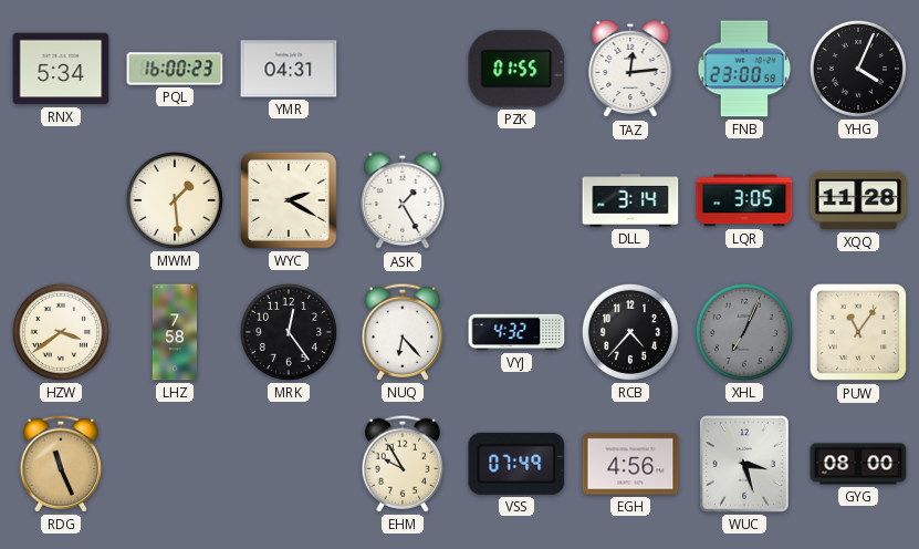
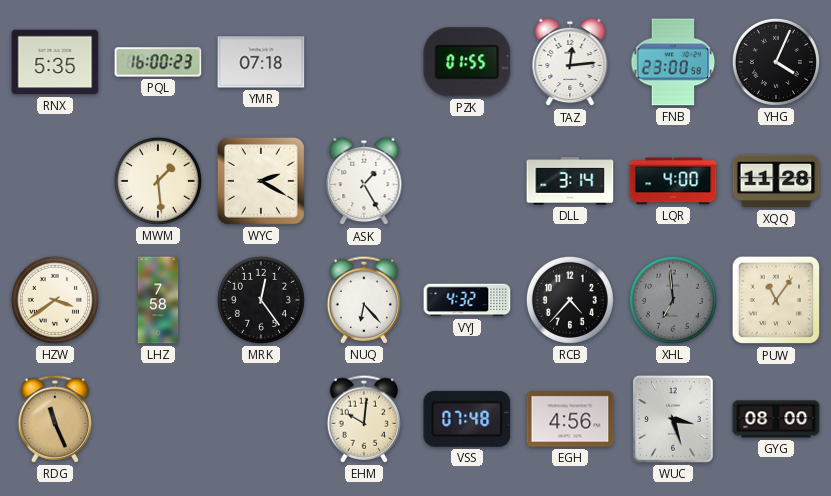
RNX: 5:34 -> 5:35 (55, 62)
YMR: 04:31 -> 07:18 (261, 62)
LQR: 3:05 -> 4:00 (673, 181)
XHL: 7:04 -> 6:59 (673, 300)
EHM: 9:55 -> 10:01 (364, 419)
VSS: 07:49 -> 07:48 (467, 419)
